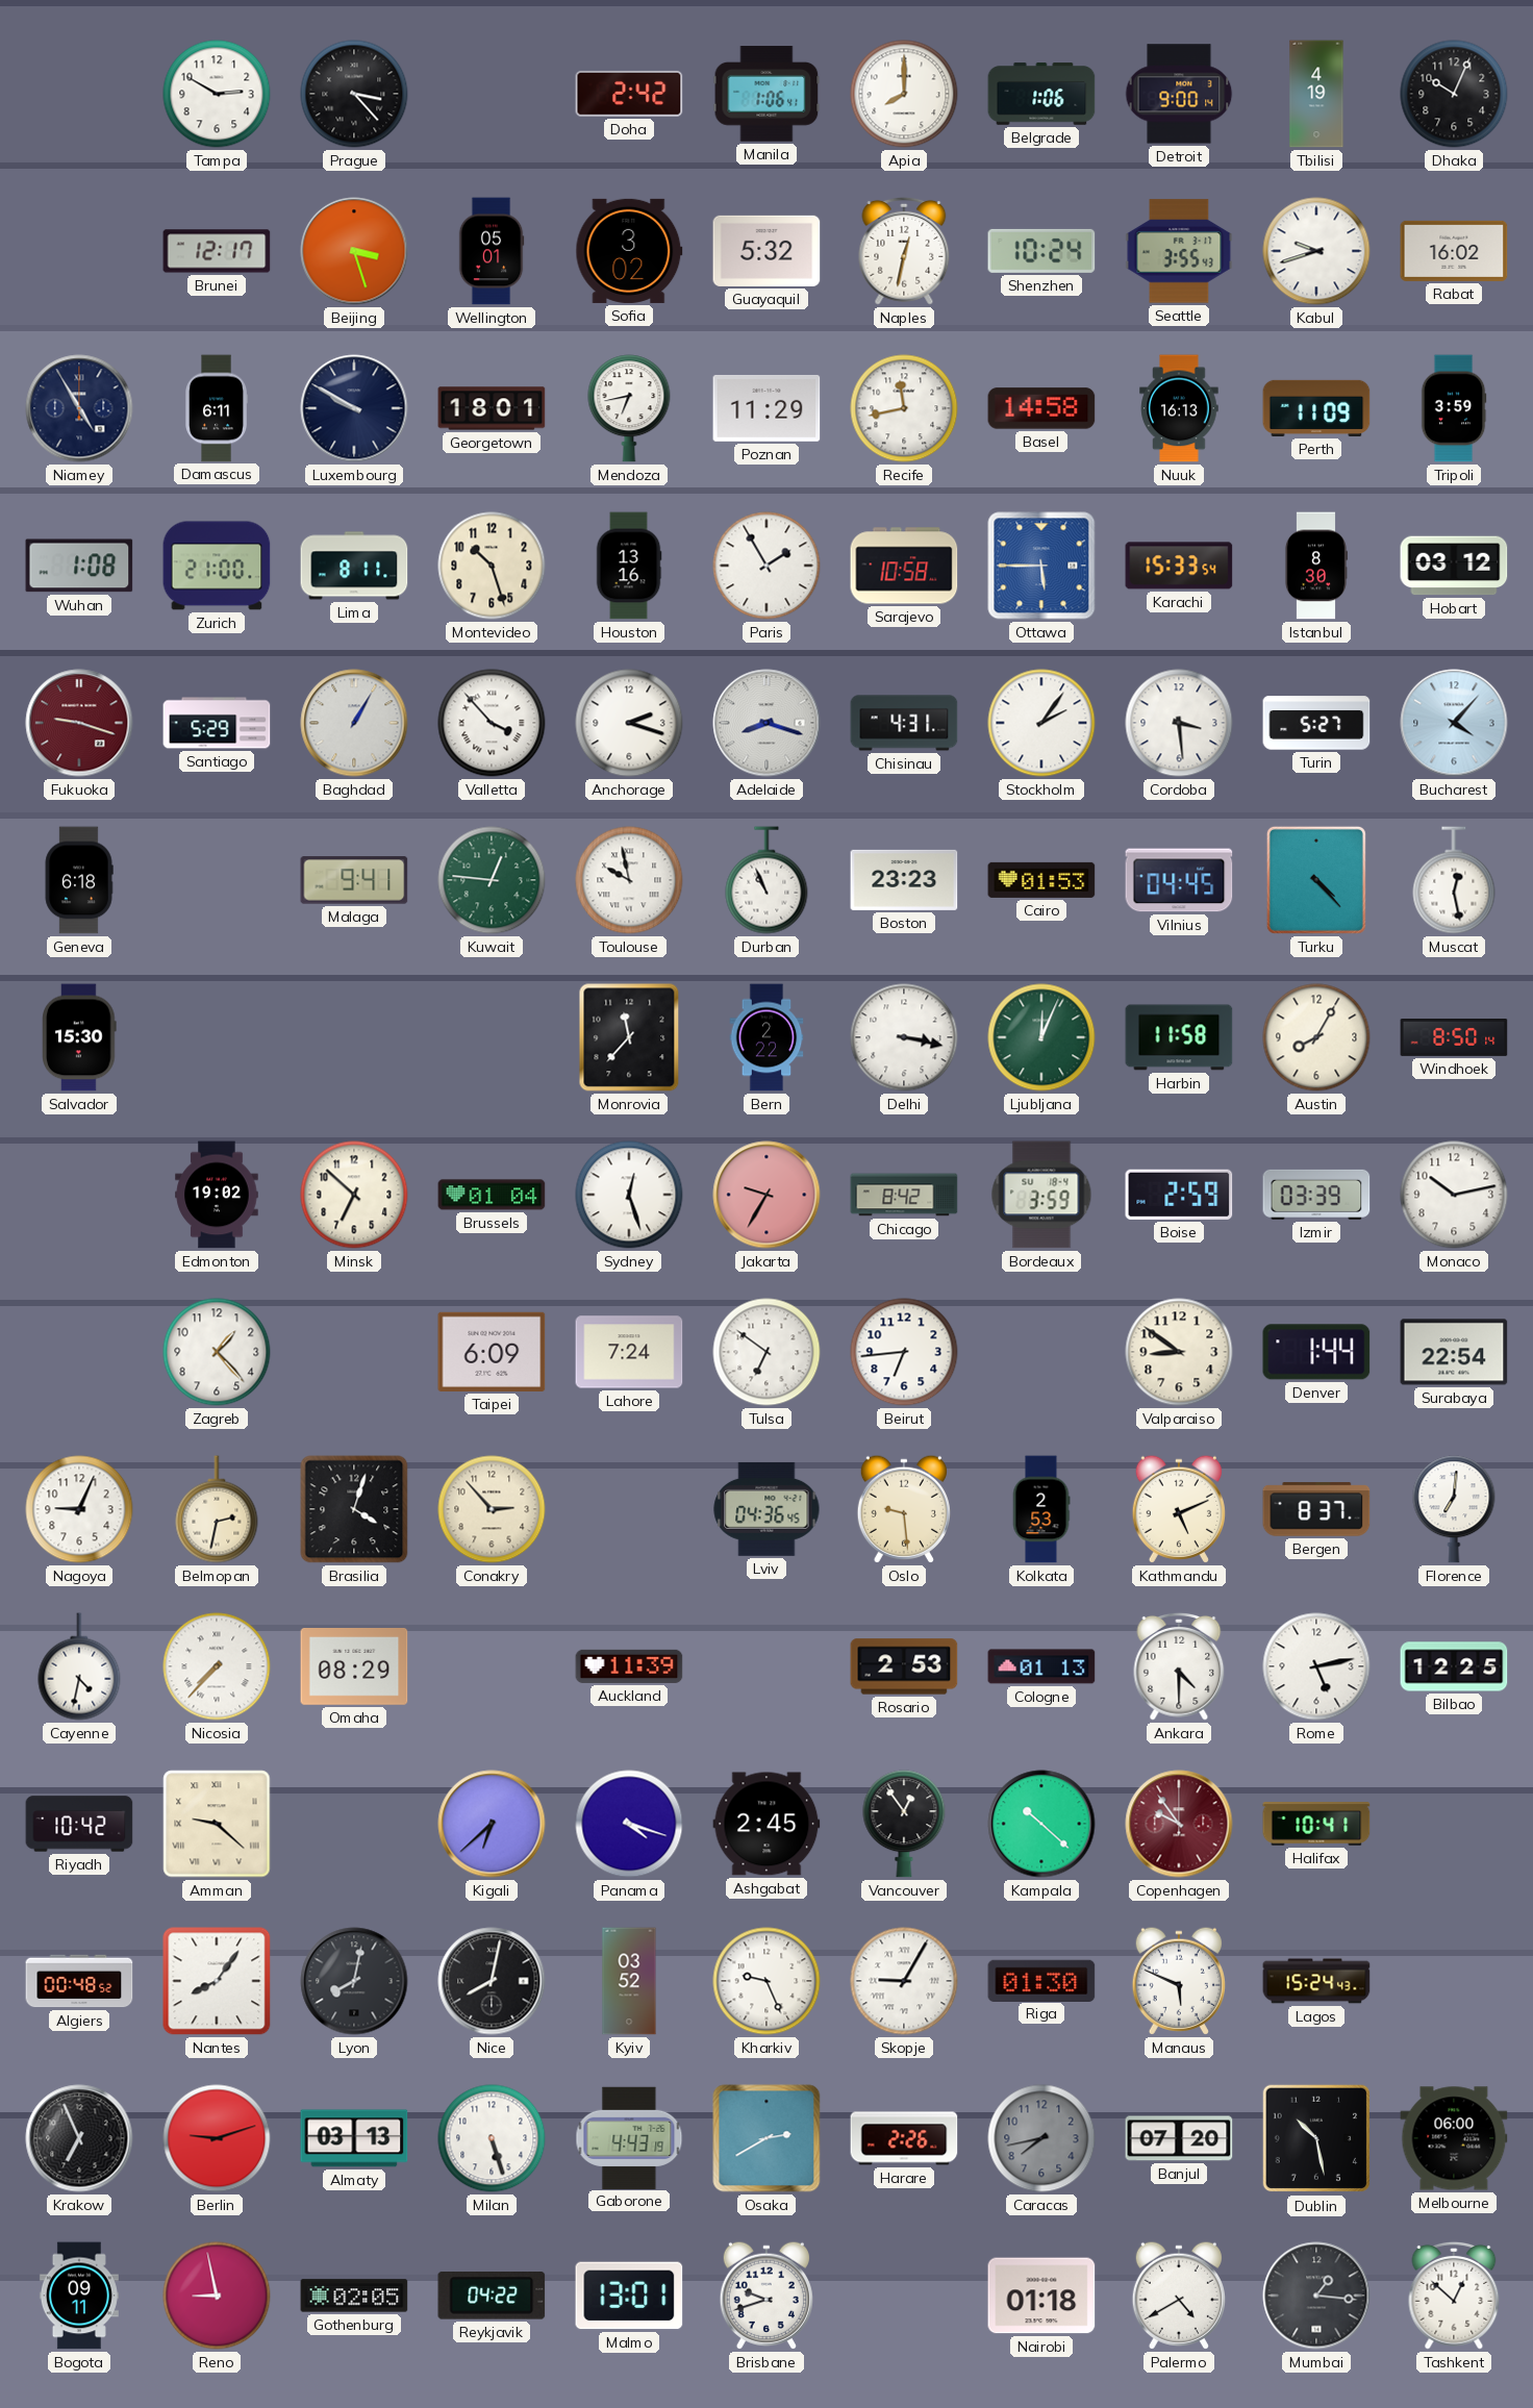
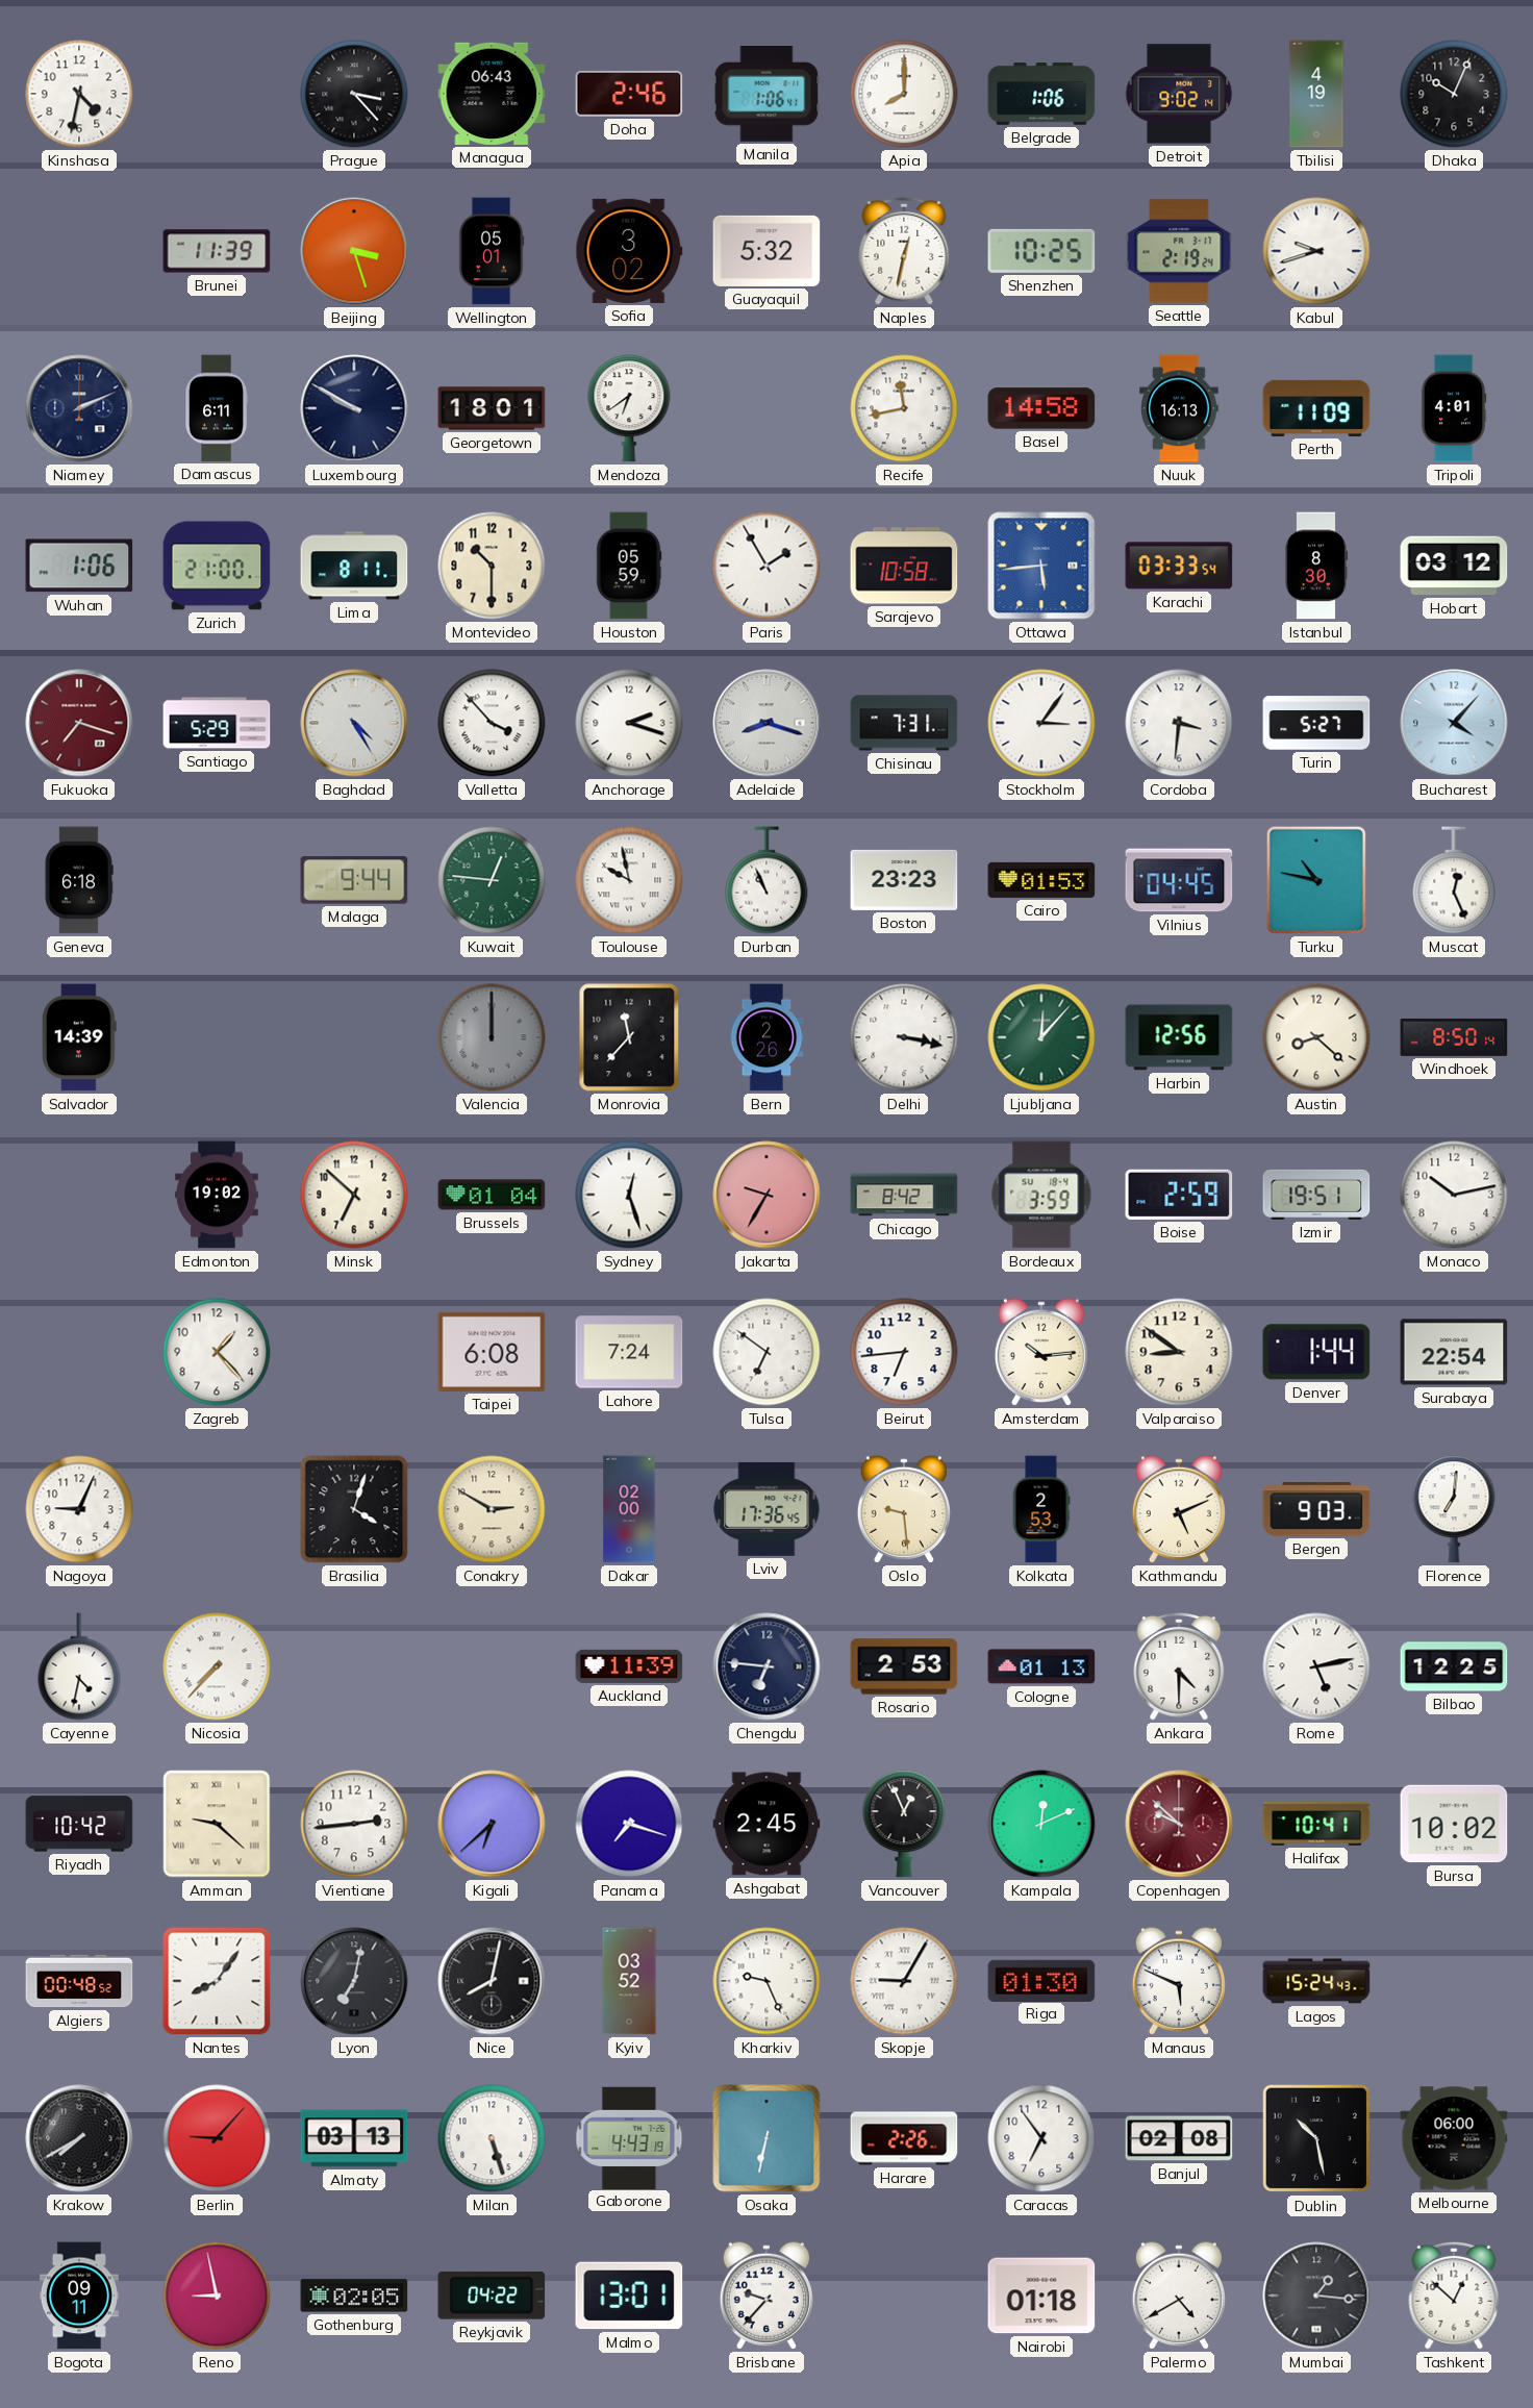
Kinshasa: none -> 4:32 (79, 94)
Tampa: 2:50 -> none (217, 94)
Managua: none -> 06:43 (492, 94)
Doha: 2:42 -> 2:46 (629, 94)
Detroit: 9:00 -> 9:02 (1179, 94)
Brunei: 12:17 -> 11:39 (217, 251)
Shenzhen: 10:24 -> 10:25 (1041, 251)
Seattle: 3:55 -> 2:19 (1179, 251)
Rabat: 16:02 -> none (1454, 251)
Niamey: 4:55 -> 2:11 (79, 408)
Mendoza: 6:43 -> 6:39 (629, 408)
Poznan: 11:29 -> none (767, 408)
Tripoli: 3:59 -> 4:01 (1454, 408)
Wuhan: 1:08 -> 1:06 (79, 566)
Montevideo: 10:27 -> 10:30 (492, 566)
Houston: 13:16 -> 05:59 (629, 566)
Ottawa: 5:45 -> 5:44 (1041, 566)
Karachi: 15:33 -> 03:33 (1179, 566)
Fukuoka: 9:18 -> 7:18 (79, 723)
Baghdad: 1:05 -> 4:25 (354, 723)
Chisinau: 4:31 -> 7:31 (904, 723)
Stockholm: 2:06 -> 3:06 (1041, 723)
Cordoba: 3:29 -> 3:31 (1179, 723)
Malaga: 9:41 -> 9:44 (354, 880)
Turku: 4:23 -> 10:47 (1316, 880)
Muscat: 12:28 -> 12:26 (1454, 880)
Salvador: 15:30 -> 14:39 (79, 1037)
Valencia: none -> 12:00 (492, 1037)
Bern: 2:22 -> 2:26 (767, 1037)
Ljubljana: 12:04 -> 12:07 (1041, 1037)
Harbin: 11:58 -> 12:56 (1179, 1037)
Austin: 8:05 -> 8:22 (1316, 1037)
Izmir: 03:39 -> 19:51 (1316, 1195)
Taipei: 6:09 -> 6:08 (492, 1352)
Amsterdam: none -> 10:14 (1041, 1352)
Belmopan: 2:32 -> none (217, 1509)
Conakry: 2:53 -> 2:50 (492, 1509)
Dakar: none -> 02:00 (629, 1509)
Lviv: 04:36 -> 17:36 (767, 1509)
Bergen: 8:37 -> 9:03 (1316, 1509)
Omaha: 08:29 -> none (354, 1667)
Chengdu: none -> 6:46 (767, 1666)
Vientiane: none -> 2:44 (354, 1824)
Panama: 4:18 -> 7:18 (629, 1824)
Vancouver: 12:54 -> 12:56 (904, 1824)
Kampala: 10:22 -> 12:11 (1041, 1824)
Copenhagen: 9:54 -> 9:52 (1179, 1824)
Bursa: none -> 10:02 (1454, 1824)
Lyon: 8:02 -> 7:02 (354, 1981)
Krakow: 6:56 -> 7:40 (79, 2138)
Berlin: 9:12 -> 9:07 (217, 2138)
Osaka: 2:40 -> 6:32 (767, 2138)
Caracas: 7:43 -> 6:54 (1041, 2138)
Caracas dial: grey -> white (1041, 2138)
Banjul: 07:20 -> 02:08 (1179, 2138)
Brisbane: 9:42 -> 9:37 (767, 2296)
